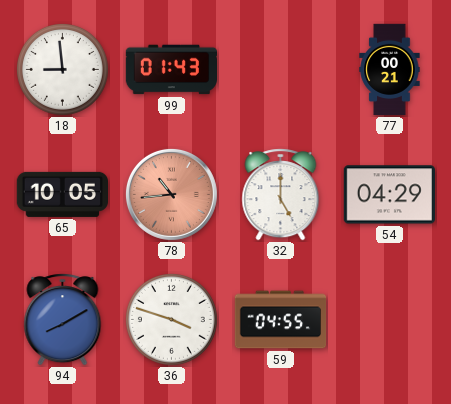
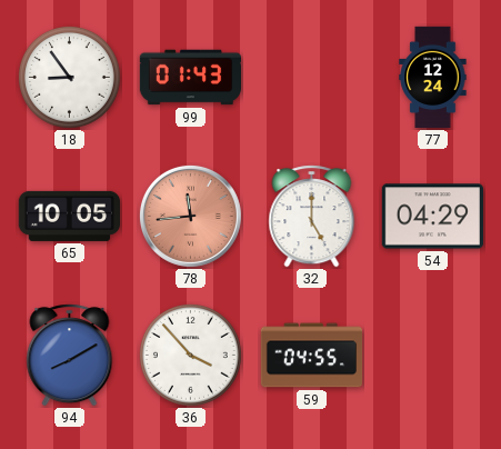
18: 8:59 -> 8:54 (69, 77)
77: 00:21 -> 12:24 (433, 78)
78: 10:44 -> 11:44 (190, 216)
36: 3:48 -> 3:53 (190, 355)
